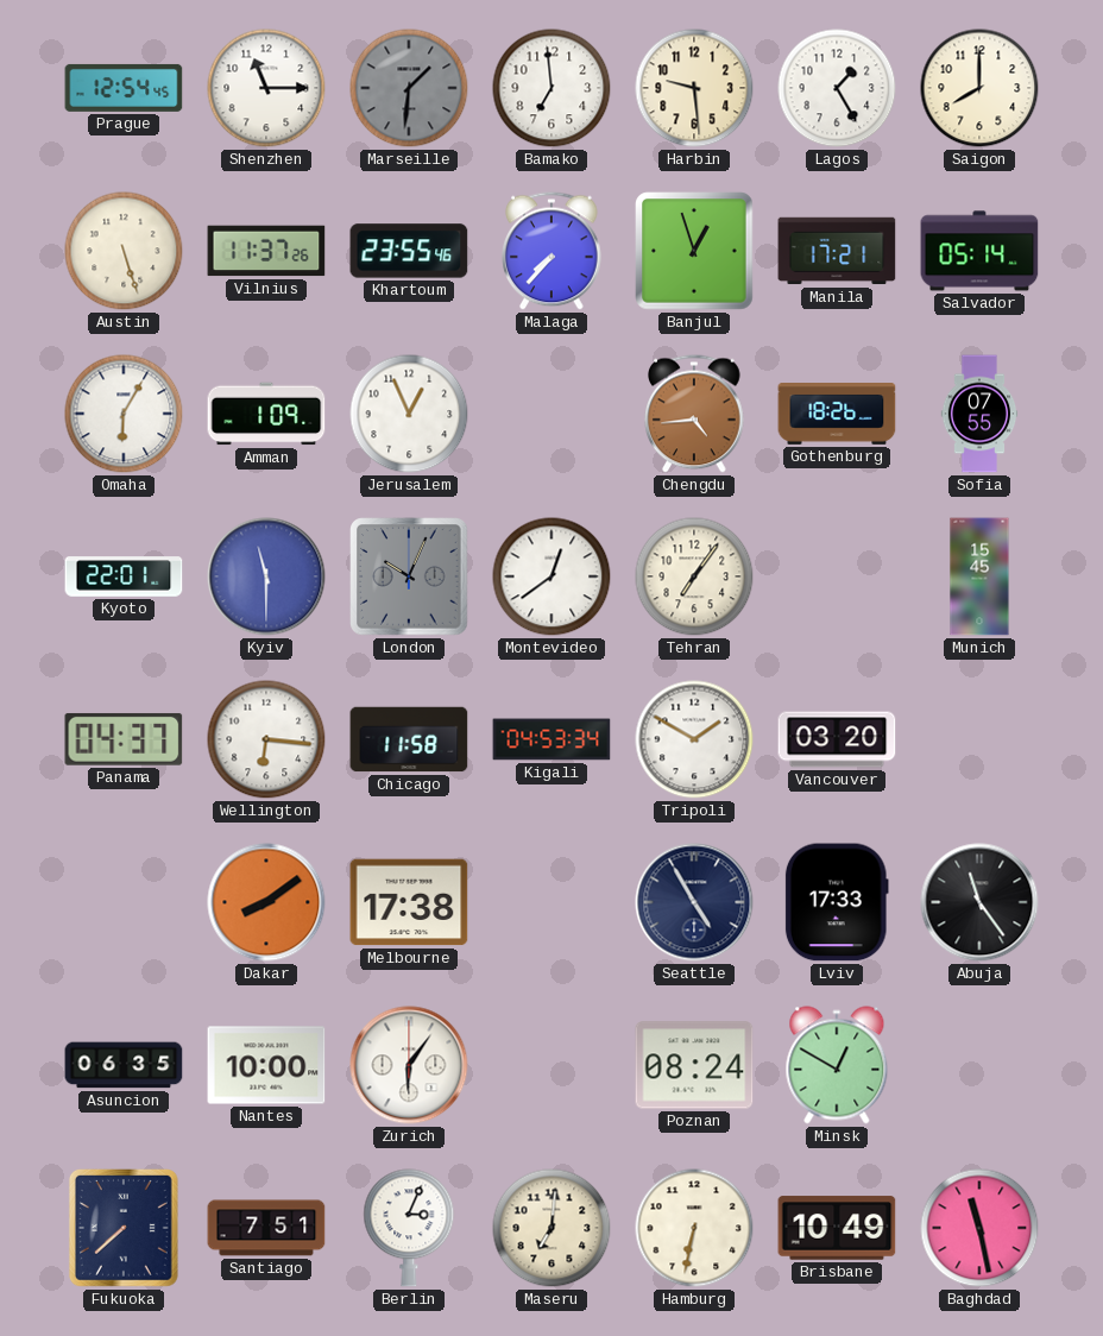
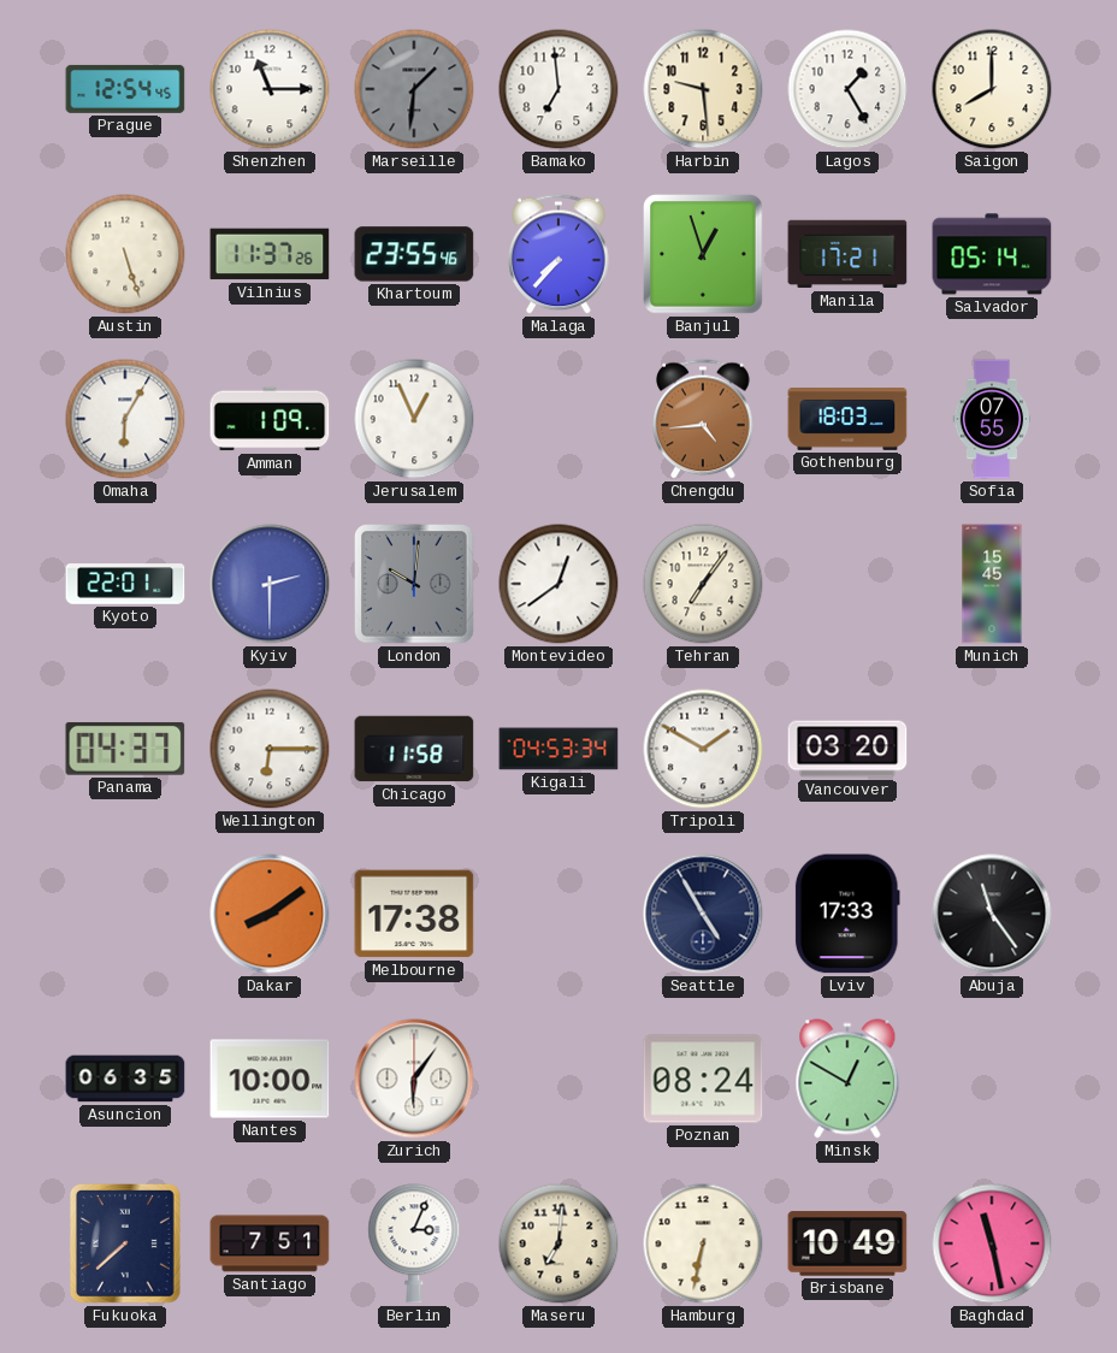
Gothenburg: 18:26 -> 18:03 (847, 420)
Kyiv: 11:30 -> 2:30 (270, 584)
London: 10:04 -> 10:01 (414, 584)
Wellington: 6:16 -> 6:15 (270, 749)
